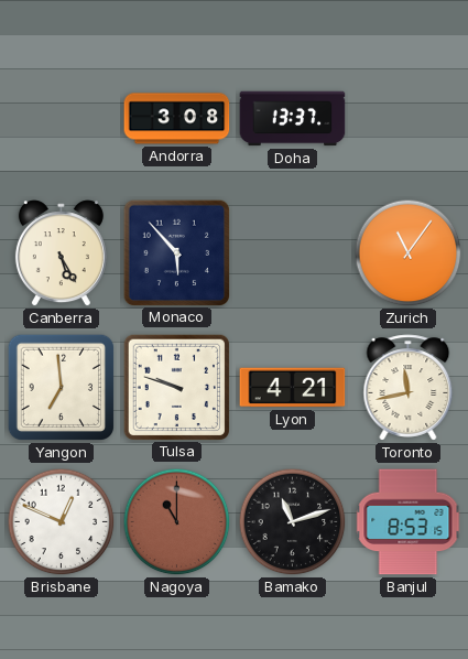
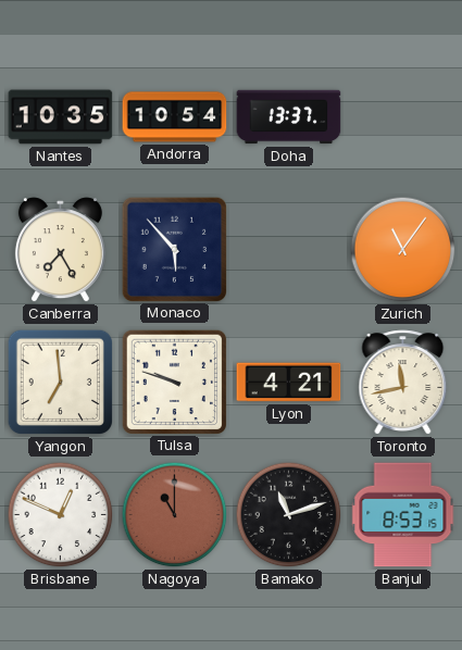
Nantes: none -> 10:35 (61, 117)
Andorra: 3:08 -> 10:54 (175, 117)
Canberra: 5:25 -> 7:25 (60, 250)
